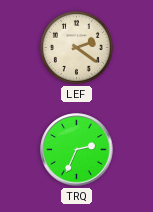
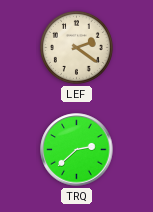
TRQ: 2:34 -> 2:38 (77, 150)
